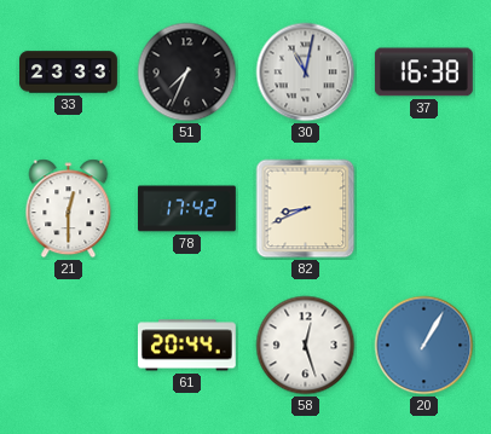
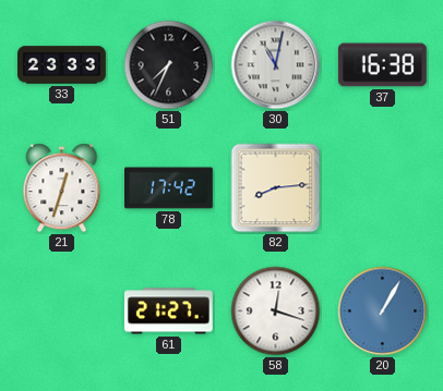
21: 12:30 -> 12:33 (62, 188)
82: 8:41 -> 8:14 (276, 188)
61: 20:44 -> 21:27 (168, 311)
58: 12:27 -> 12:18 (276, 311)
